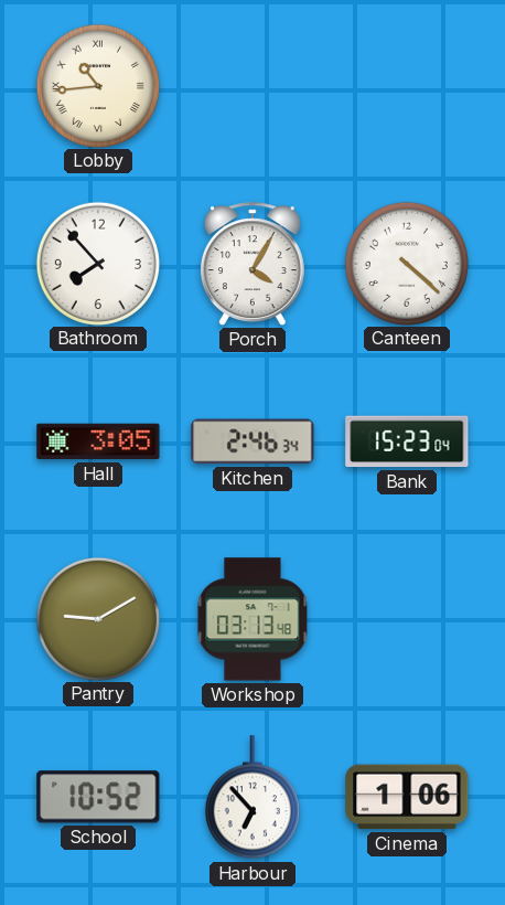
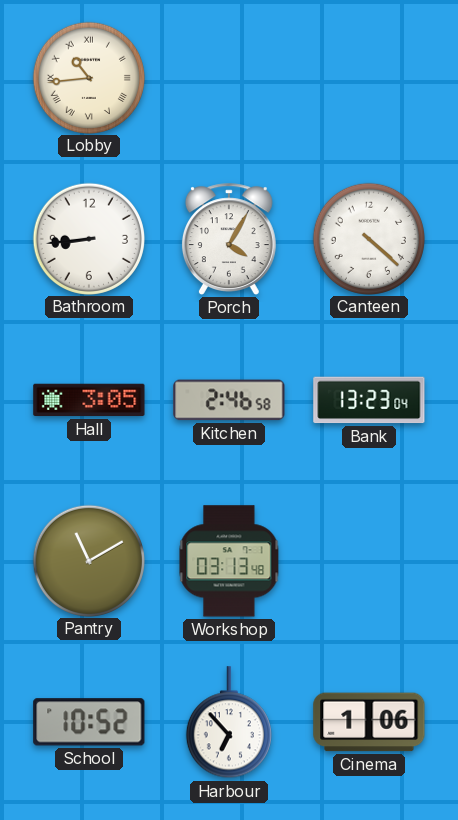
Bathroom: 7:53 -> 8:44 (88, 238)
Kitchen: 2:46:34 -> 2:46:58 (229, 400)
Bank: 15:23 -> 13:23 (369, 400)
Pantry: 9:10 -> 11:10 (88, 560)
